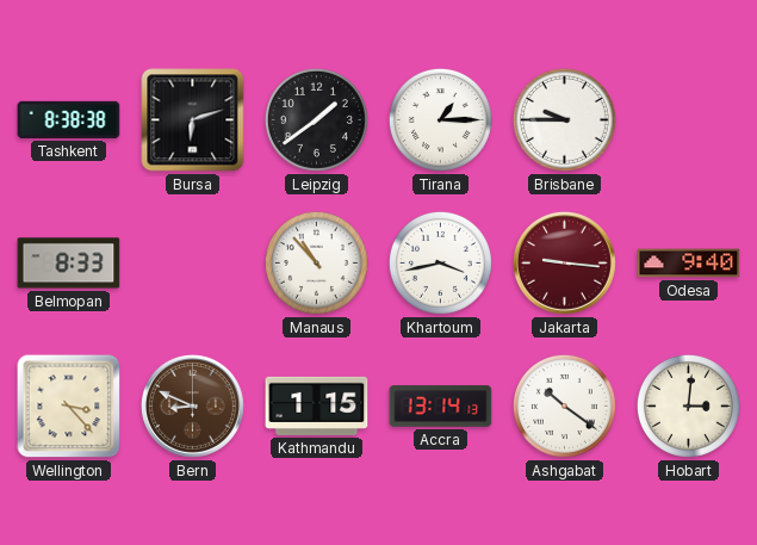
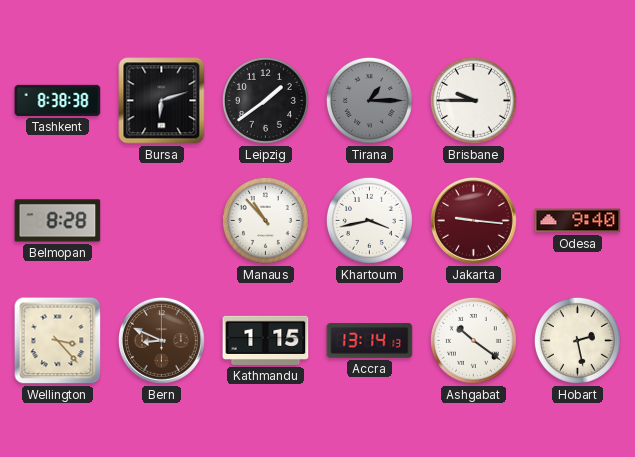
Tirana dial: white -> grey (369, 100)
Belmopan: 8:33 -> 8:28 (58, 221)
Hobart: 3:01 -> 2:28 (577, 340)
